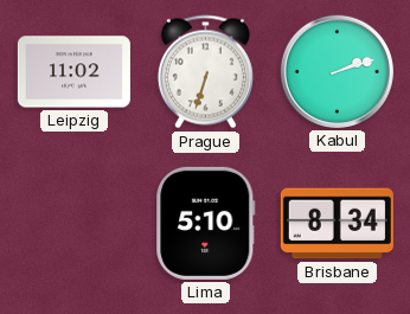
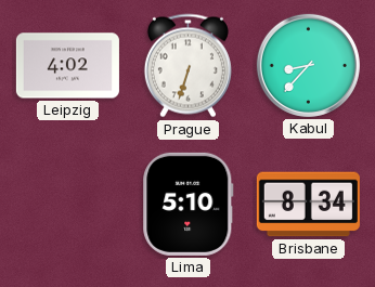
Leipzig: 11:02 -> 4:02 (67, 66)
Kabul: 2:12 -> 8:37 (308, 65)
